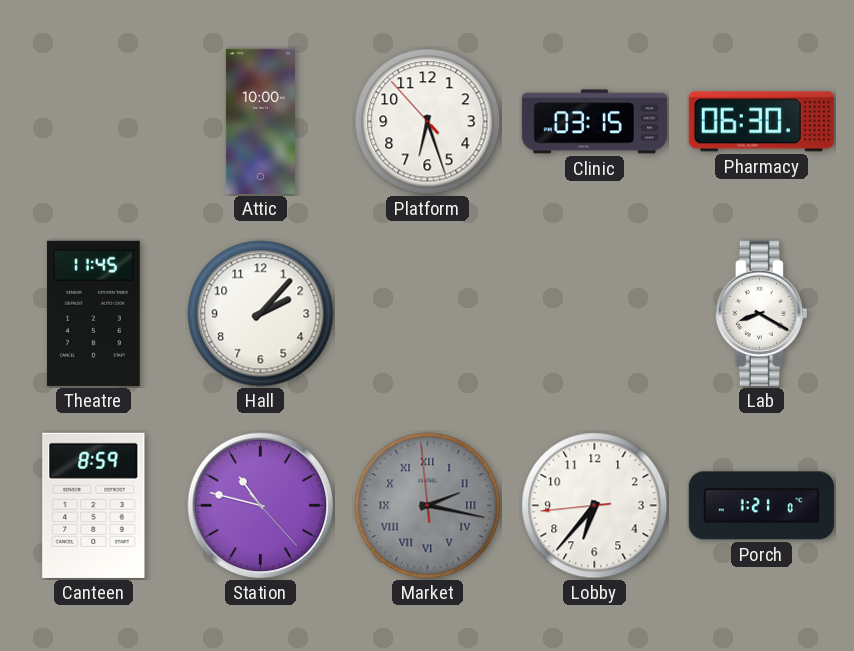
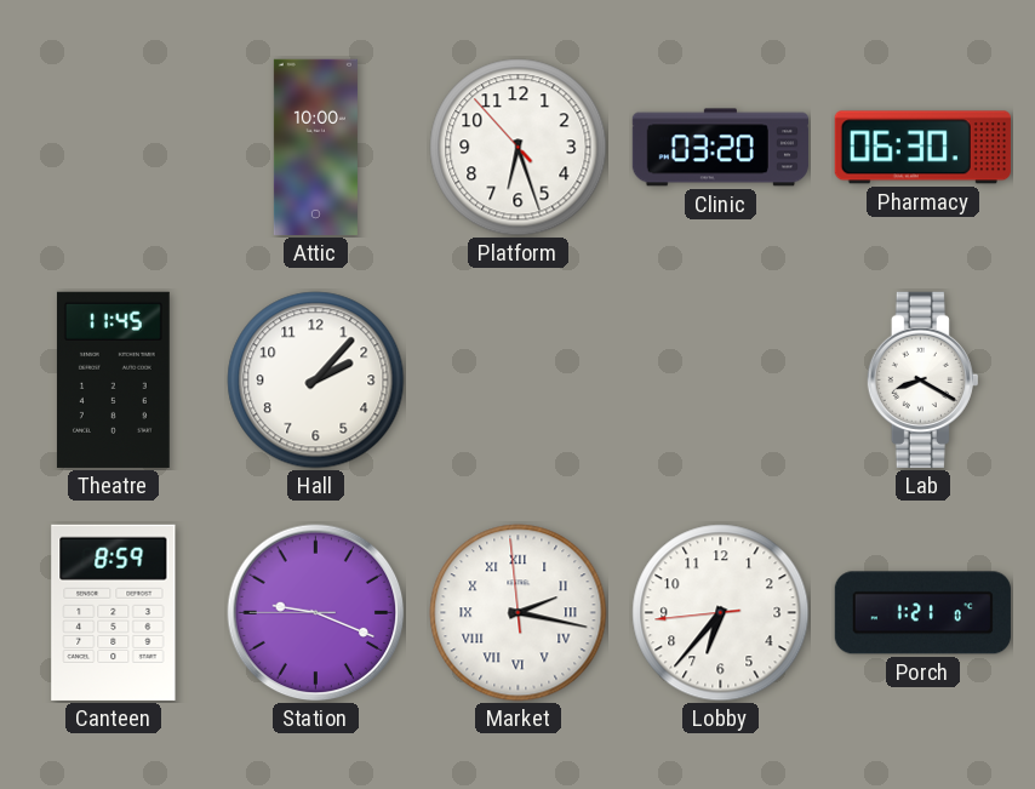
Clinic: 03:15 -> 03:20 (720, 148)
Station: 10:47 -> 9:18 (316, 613)
Market dial: grey -> white (519, 613)
